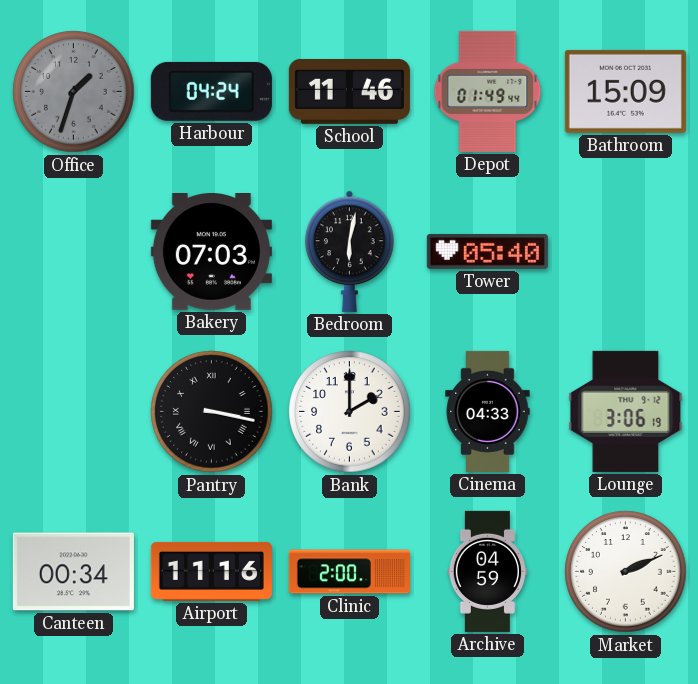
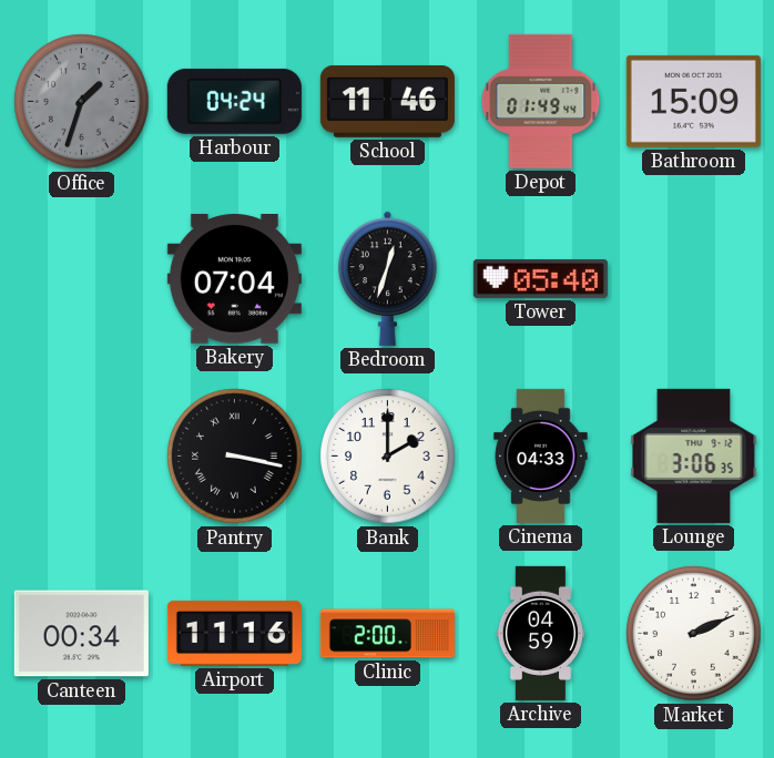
Bakery: 07:03 -> 07:04 (234, 279)
Bedroom: 6:02 -> 12:33 (388, 278)
Lounge: 3:06:19 -> 3:06:35 (694, 455)
